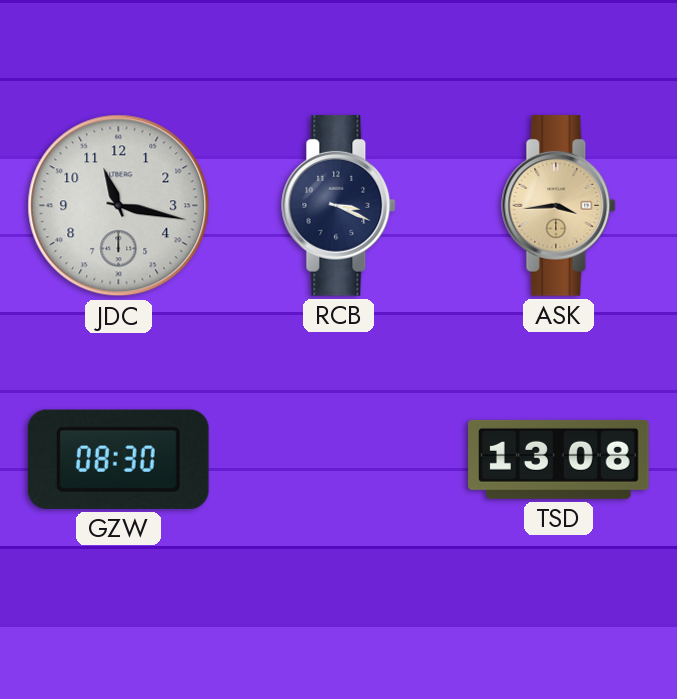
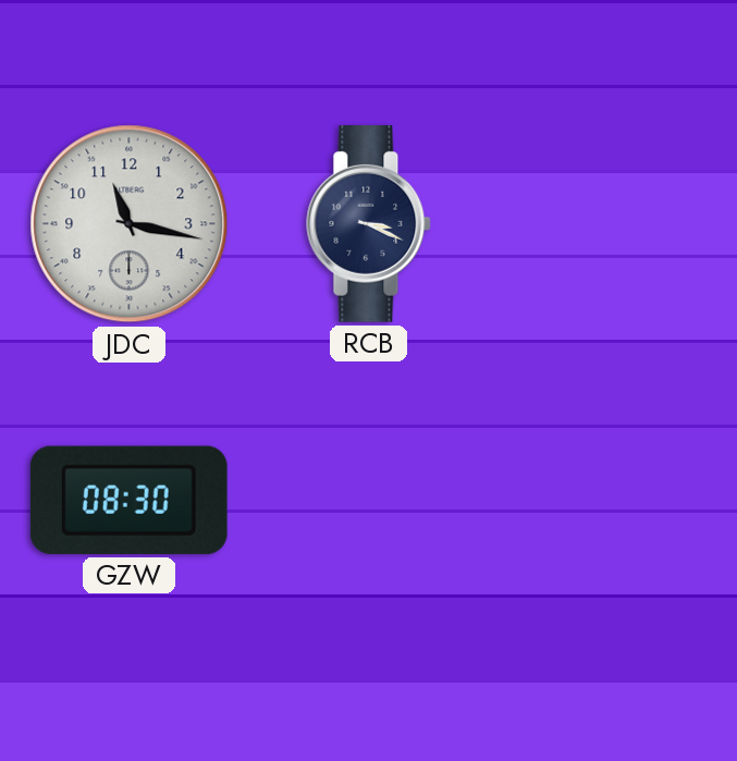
ASK: 3:44 -> none (559, 206)
TSD: 13:08 -> none (559, 459)
